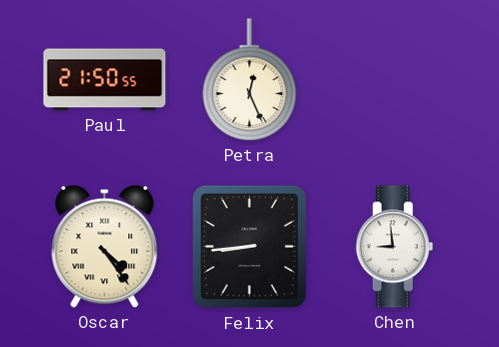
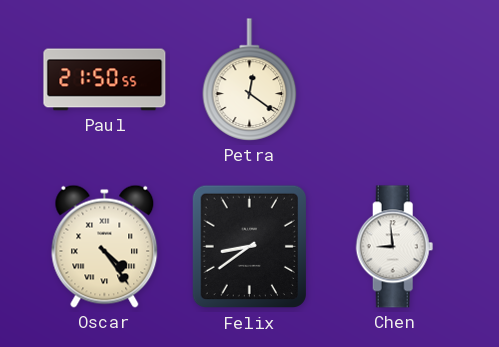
Petra: 12:26 -> 12:21 (250, 80)
Felix: 8:44 -> 8:39 (249, 247)
